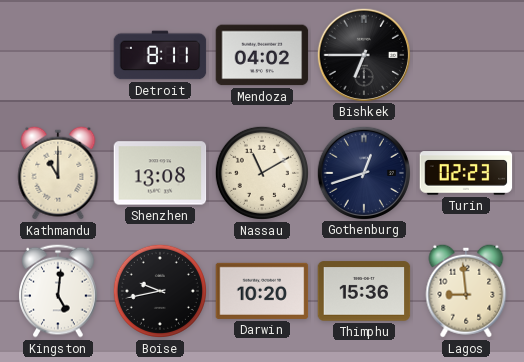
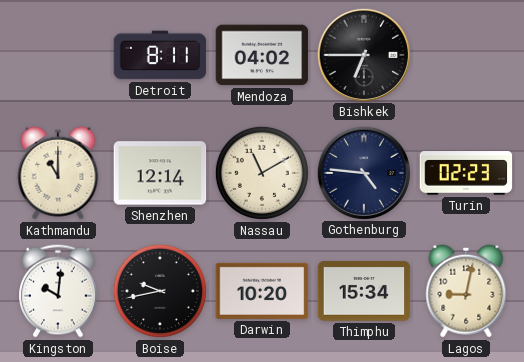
Shenzhen: 13:08 -> 12:14 (160, 173)
Gothenburg: 12:42 -> 4:46 (363, 172)
Kingston: 5:01 -> 10:01 (59, 291)
Thimphu: 15:36 -> 15:34 (364, 291)
Lagos: 8:59 -> 9:02 (466, 291)
